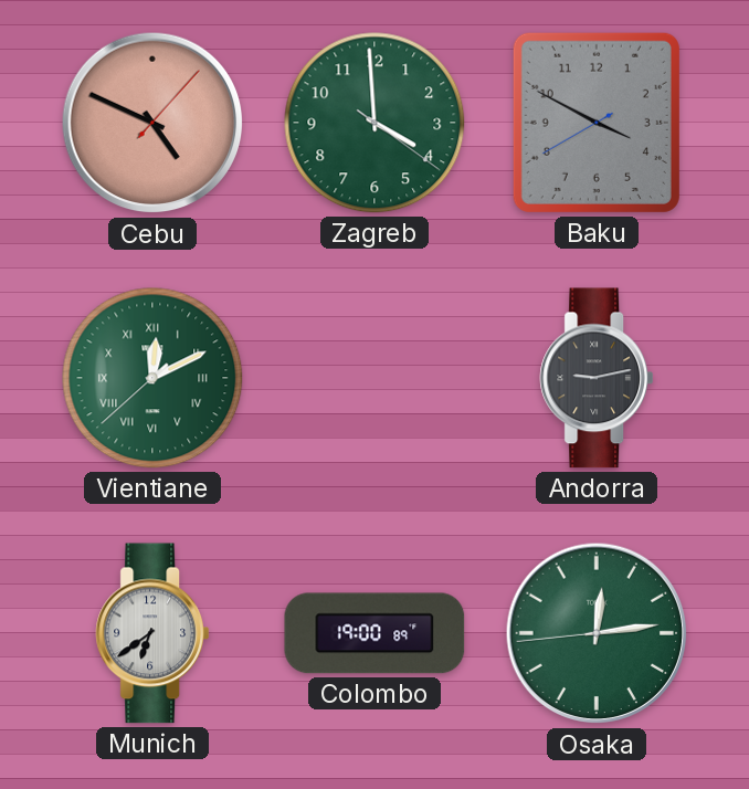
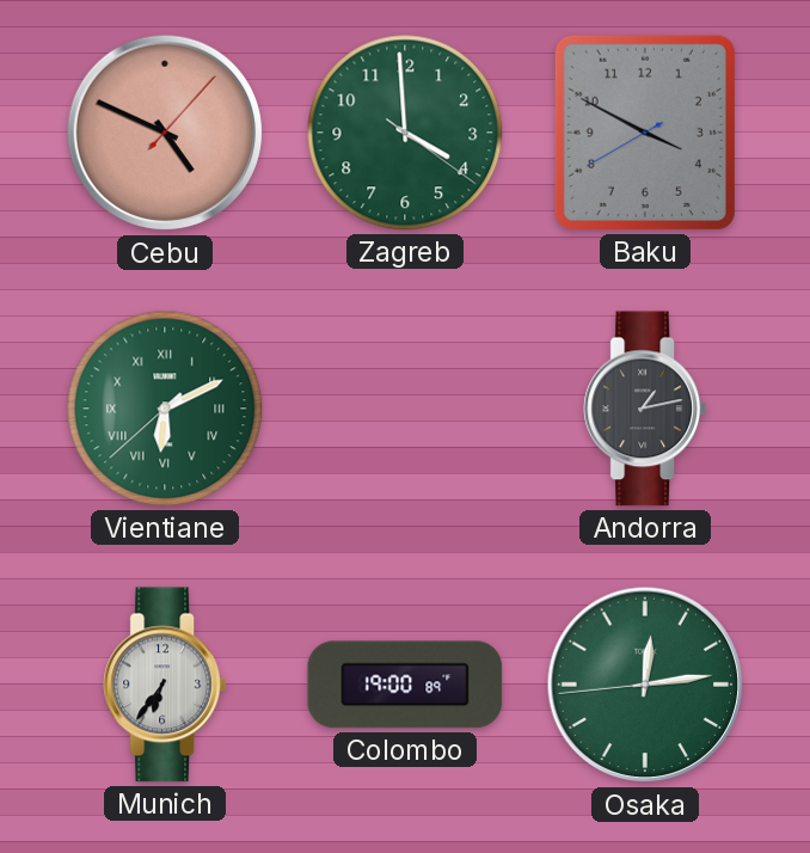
Vientiane: 12:10 -> 6:10 (165, 409)
Andorra: 9:13 -> 1:13 (644, 409)
Munich: 6:39 -> 6:36 (164, 685)
